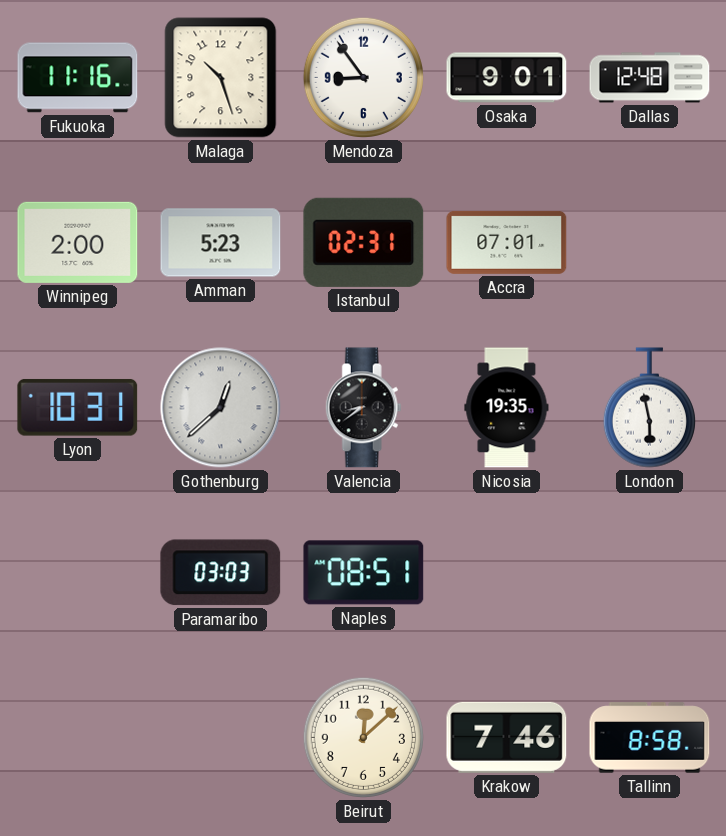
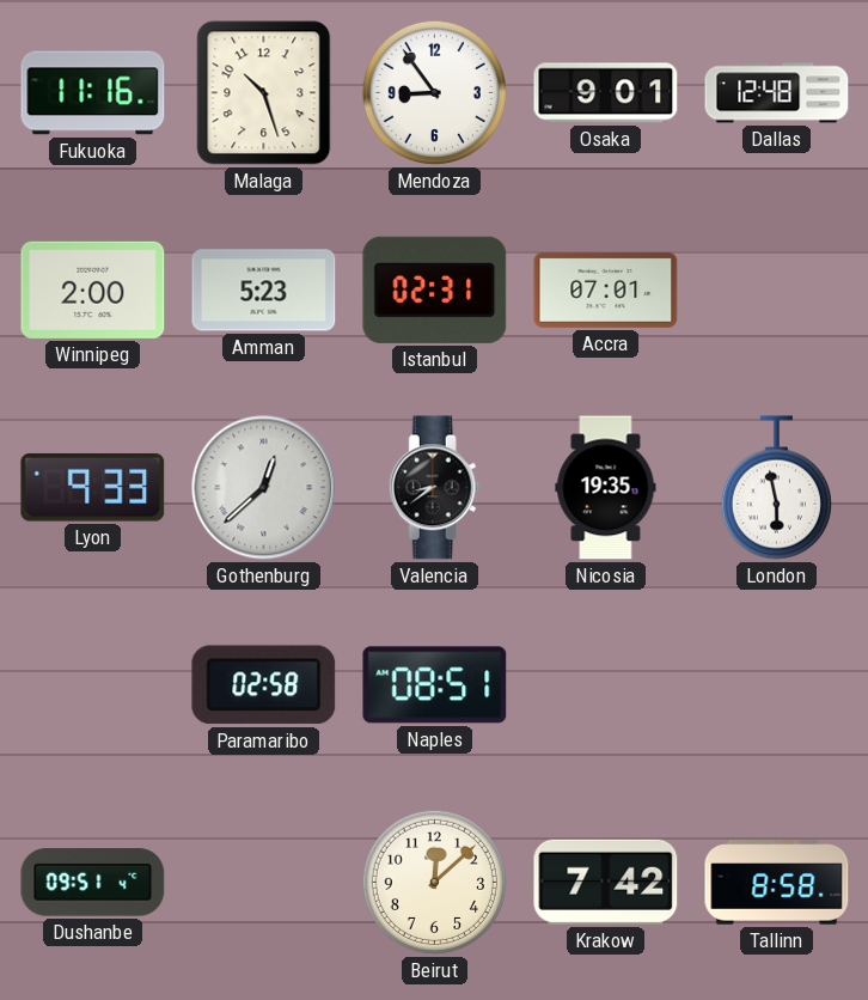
Lyon: 10:31 -> 9:33 (93, 487)
Paramaribo: 03:03 -> 02:58 (264, 685)
Dushanbe: none -> 09:51 (93, 883)
Krakow: 7:46 -> 7:42 (606, 882)
